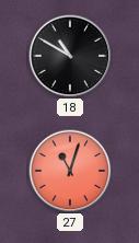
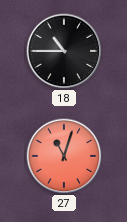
18: 10:50 -> 10:45 (64, 51)
